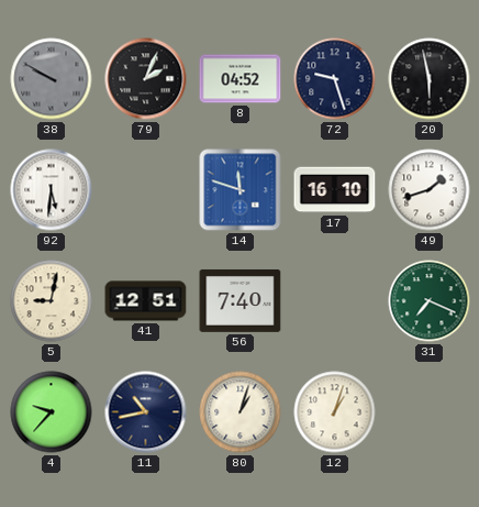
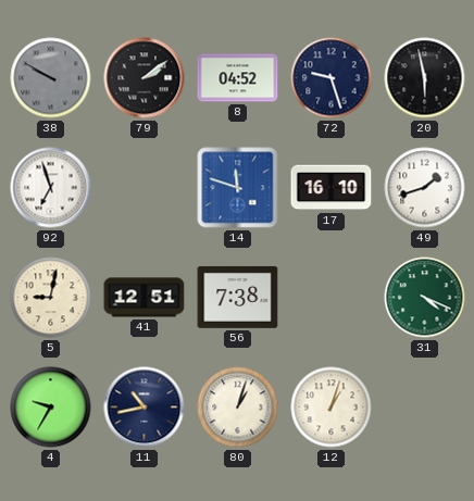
79: 2:04 -> 2:09 (145, 78)
92: 5:31 -> 6:57 (51, 188)
56: 7:40 -> 7:38 (238, 297)
31: 7:19 -> 4:19 (425, 298)
4: 9:37 -> 9:35 (51, 408)
